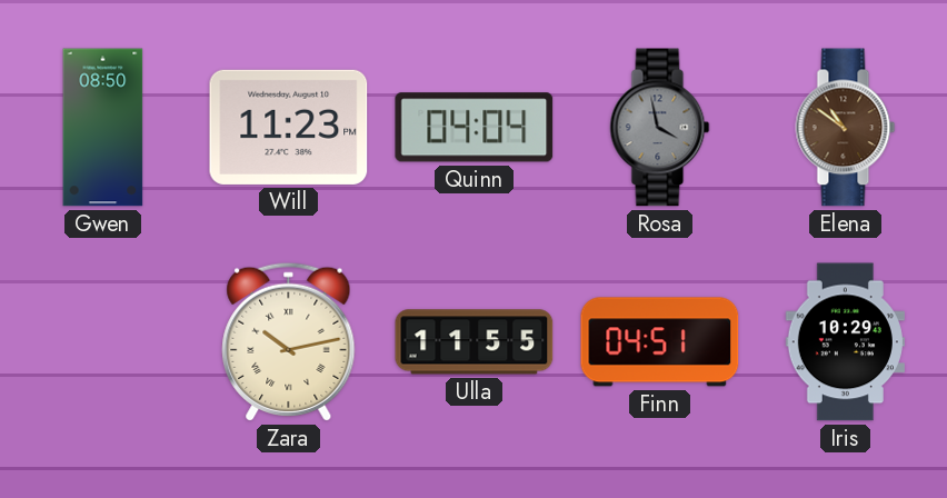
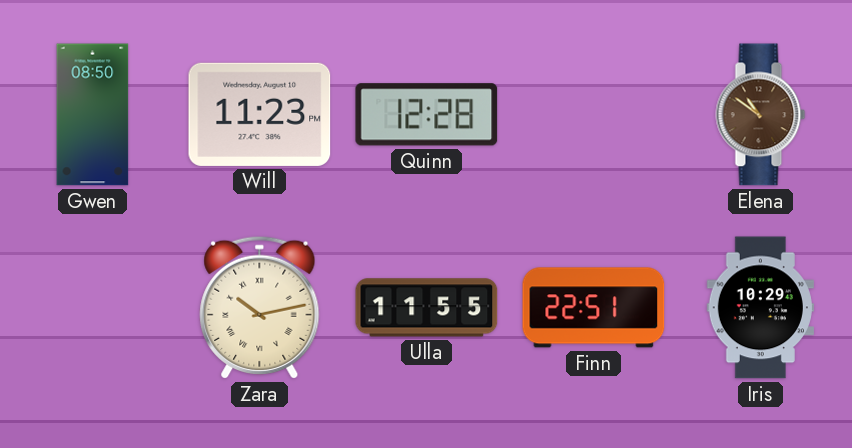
Quinn: 04:04 -> 12:28 (427, 115)
Rosa: 3:58 -> none (660, 128)
Finn: 04:51 -> 22:51 (594, 308)
